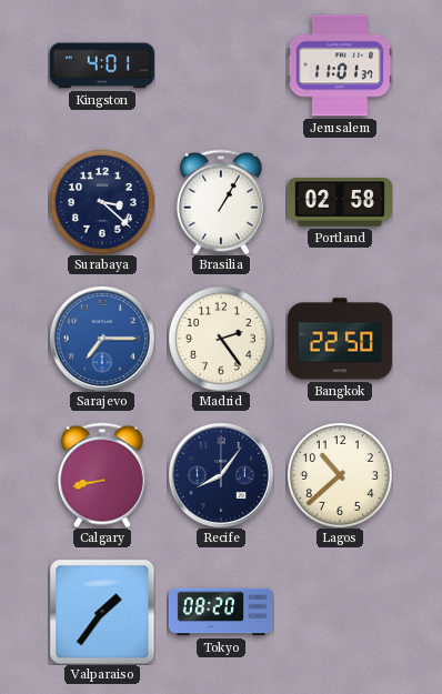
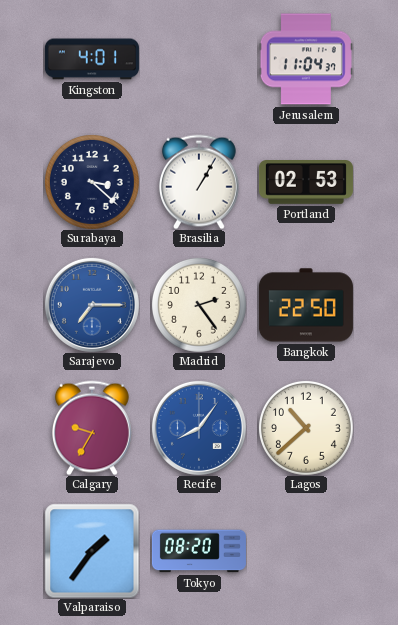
Jerusalem: 11:01 -> 11:04 (306, 59)
Portland: 02:58 -> 02:53 (306, 183)
Calgary: 8:43 -> 9:35 (92, 428)
Recife dial: navy -> blue (199, 428)
